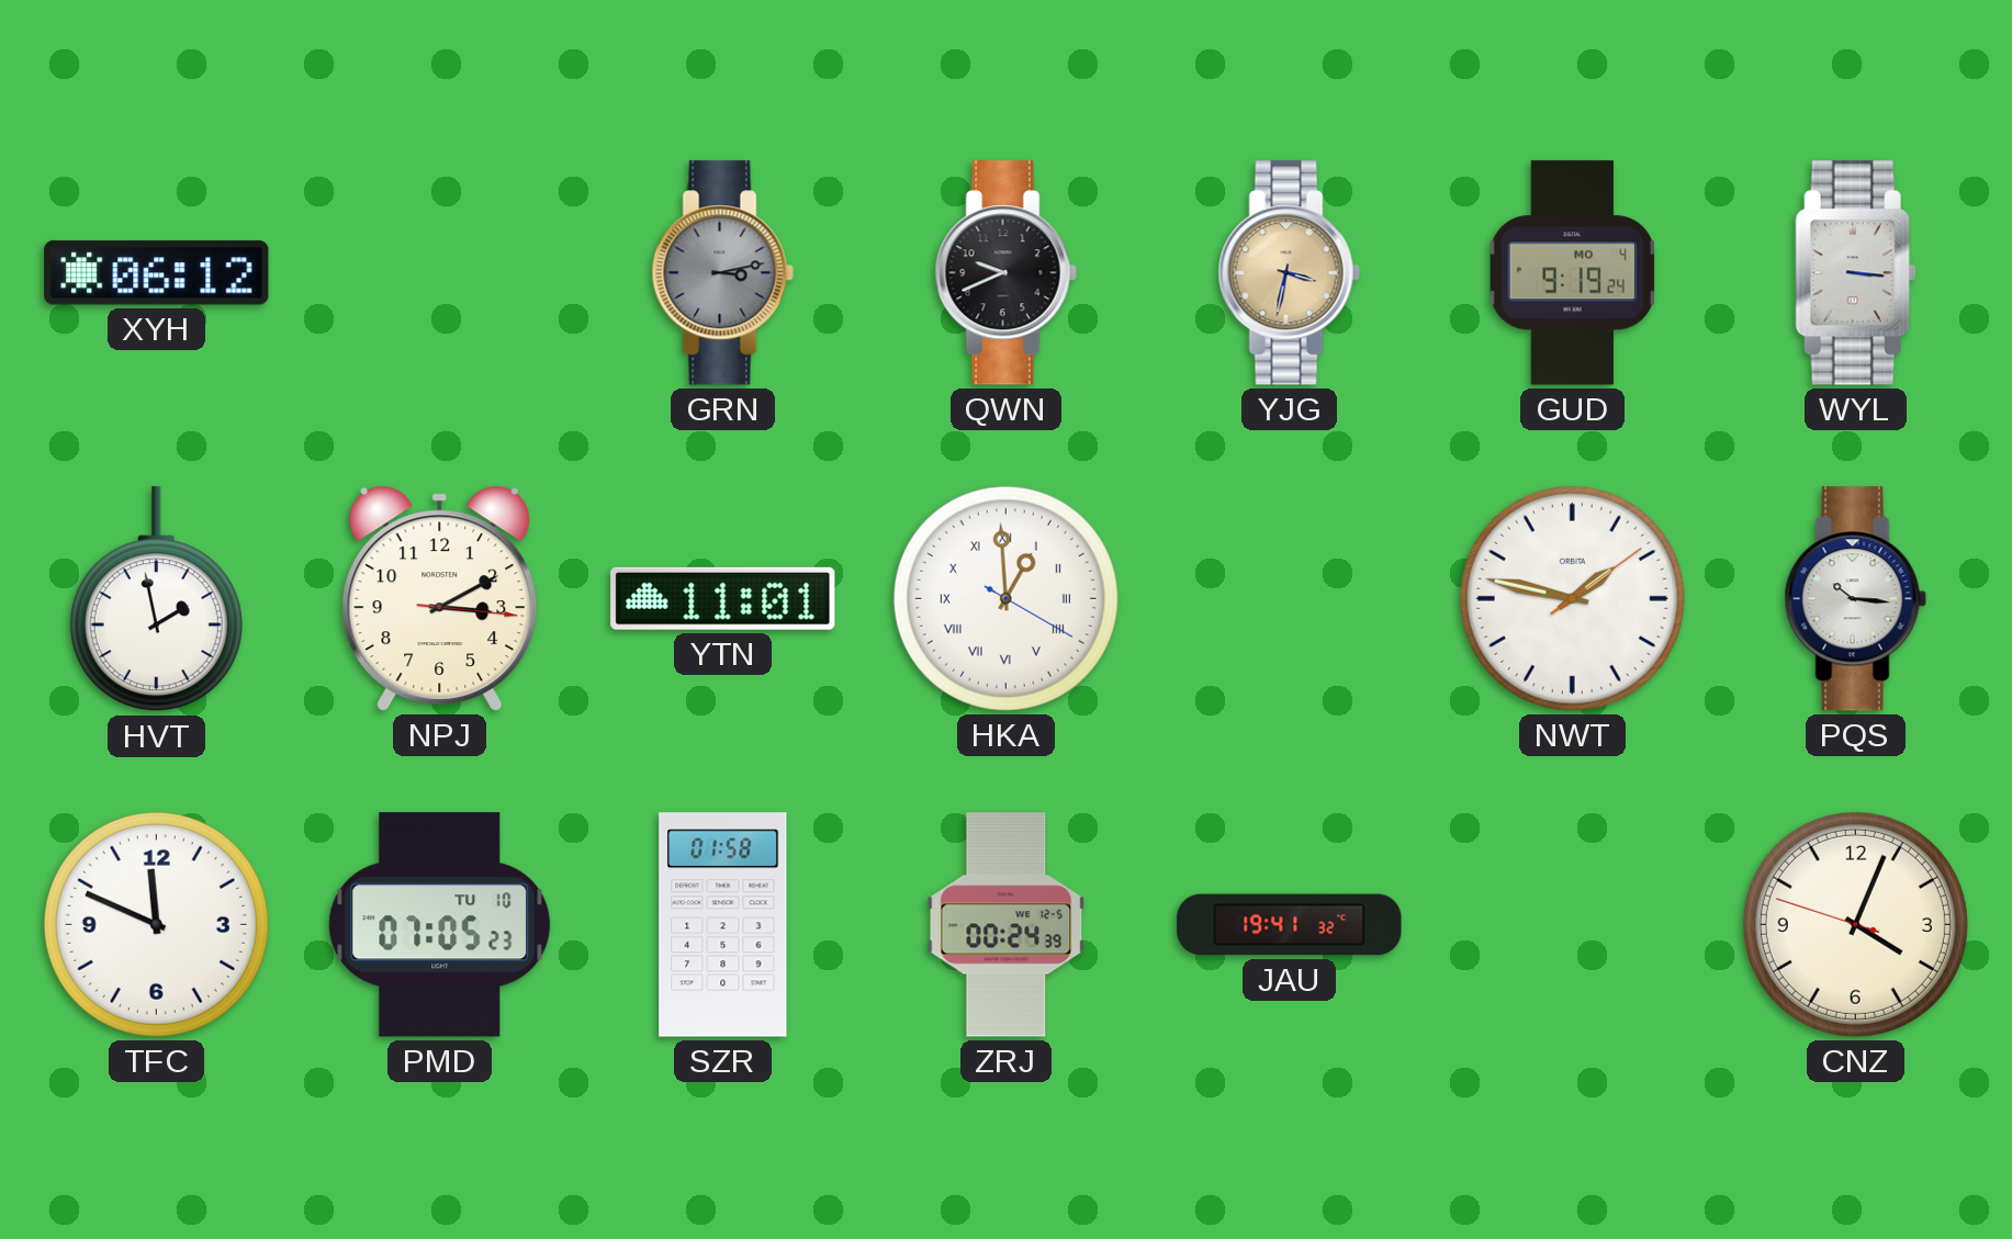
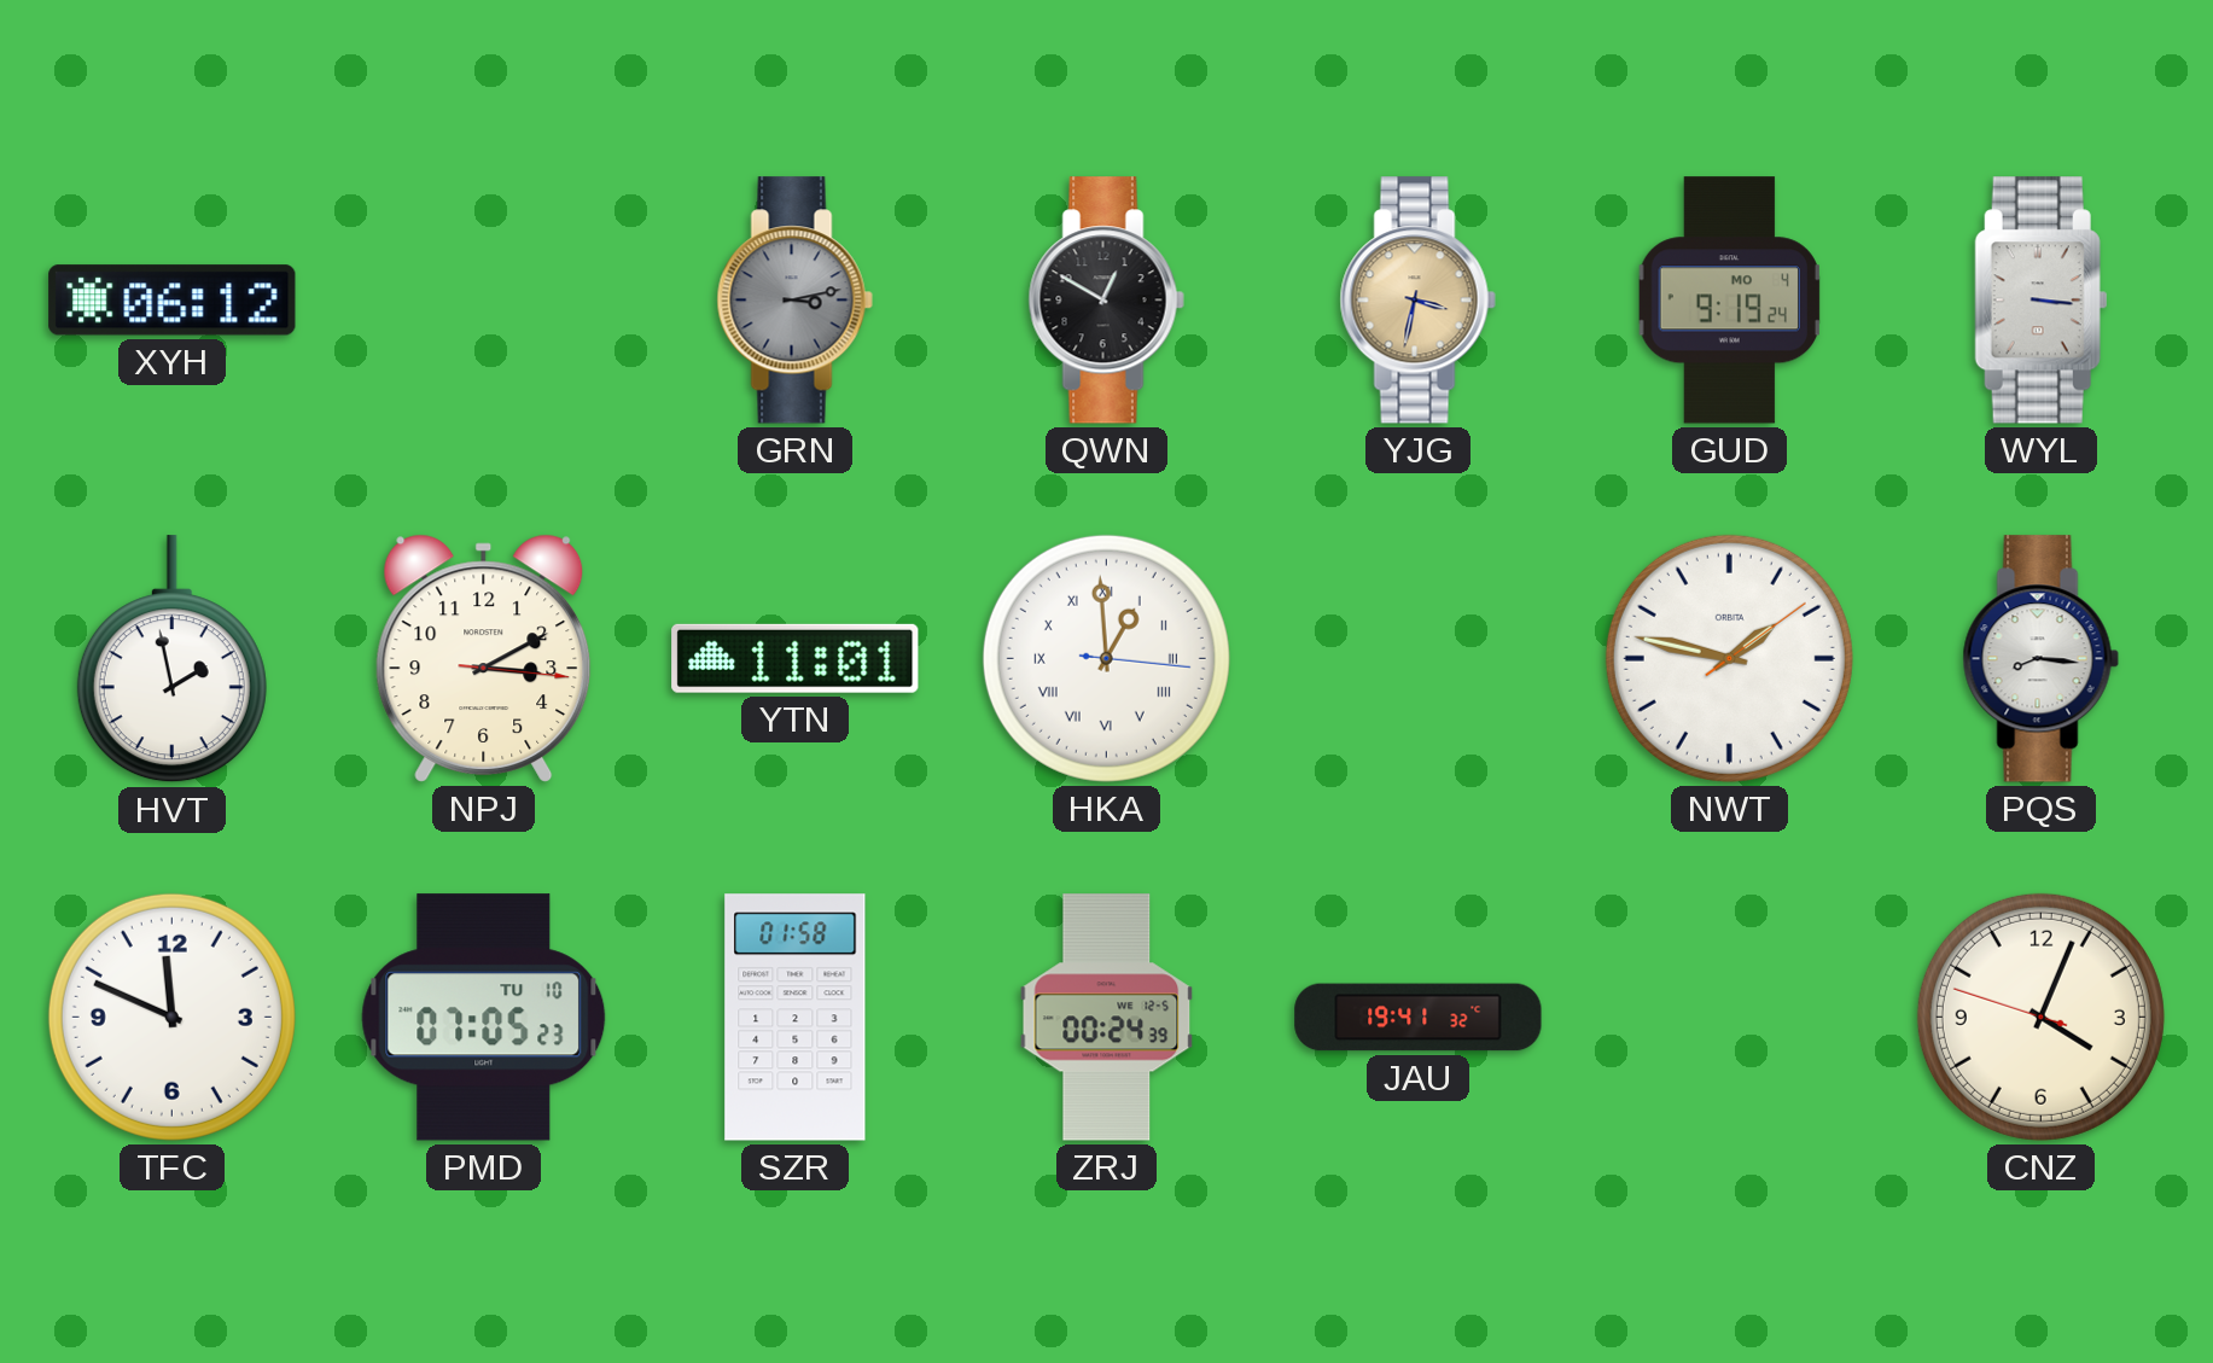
QWN: 9:41 -> 12:50 (1106, 301)
HKA: 12:59:20 -> 12:59:16 (1106, 658)
PQS: 10:16 -> 8:16 (2040, 659)
